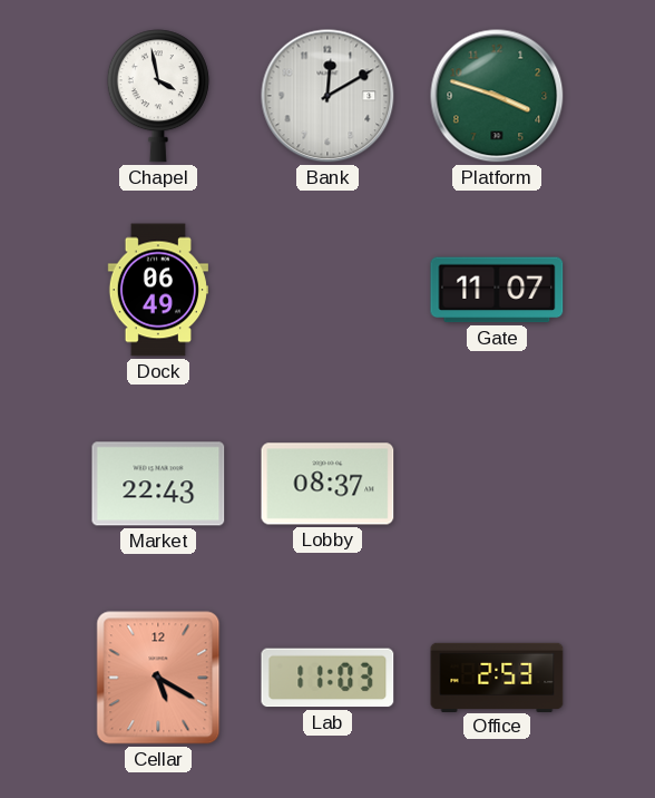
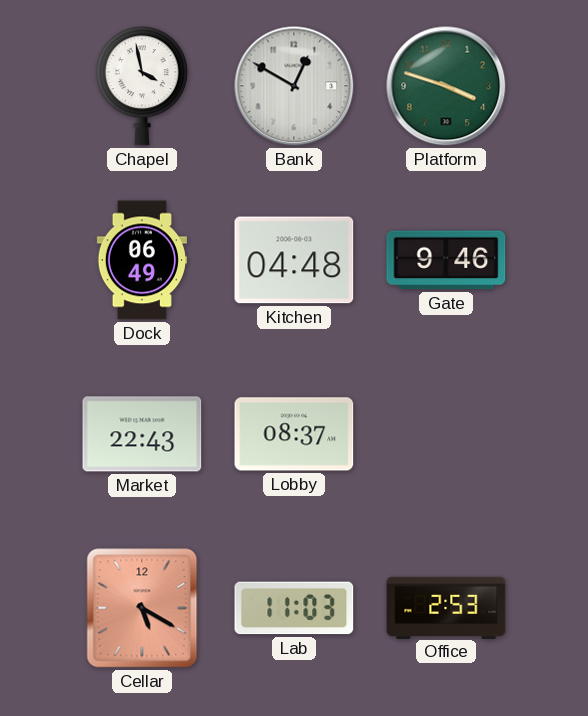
Bank: 12:10 -> 12:50 (294, 86)
Kitchen: none -> 04:48 (294, 260)
Gate: 11:07 -> 9:46 (446, 260)
